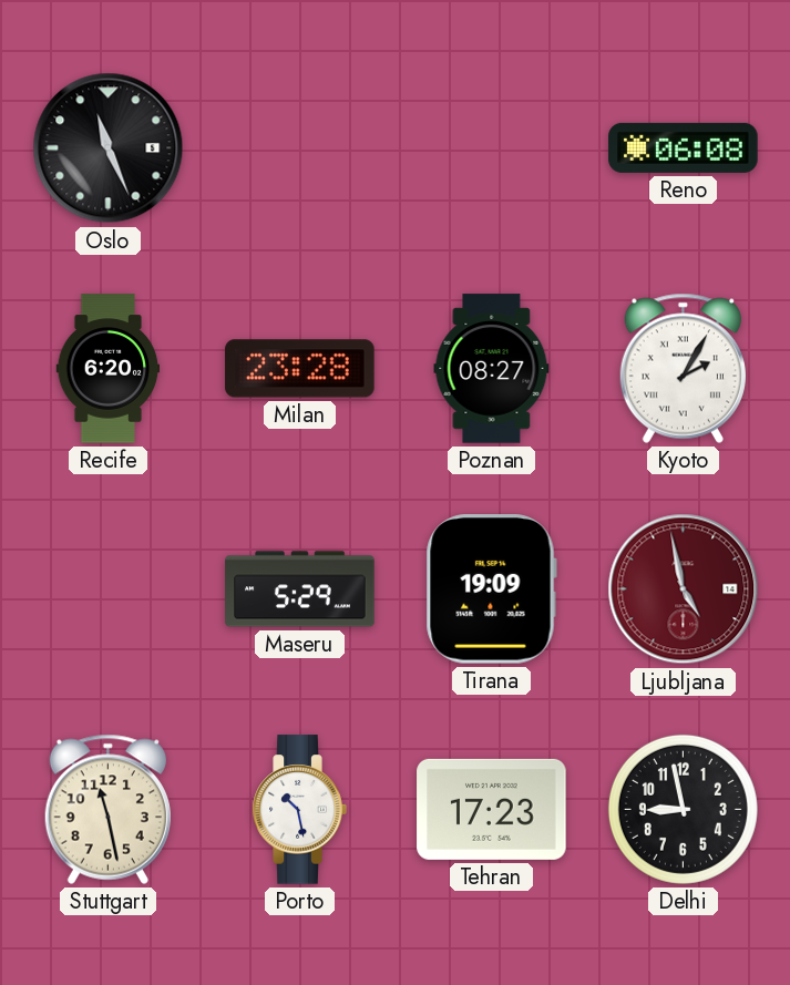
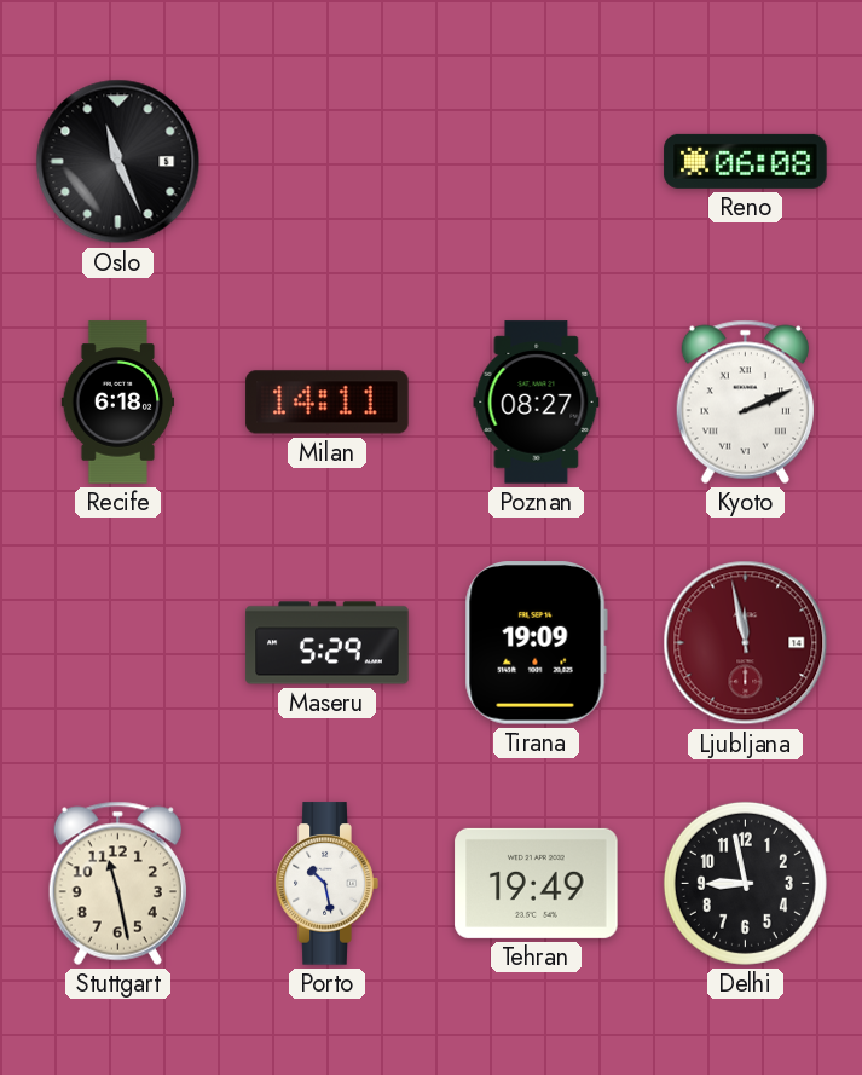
Recife: 6:20 -> 6:18 (118, 403)
Milan: 23:28 -> 14:11 (328, 403)
Kyoto: 2:05 -> 2:11 (745, 401)
Ljubljana: 4:58 -> 11:58 (746, 643)
Tehran: 17:23 -> 19:49 (537, 883)
